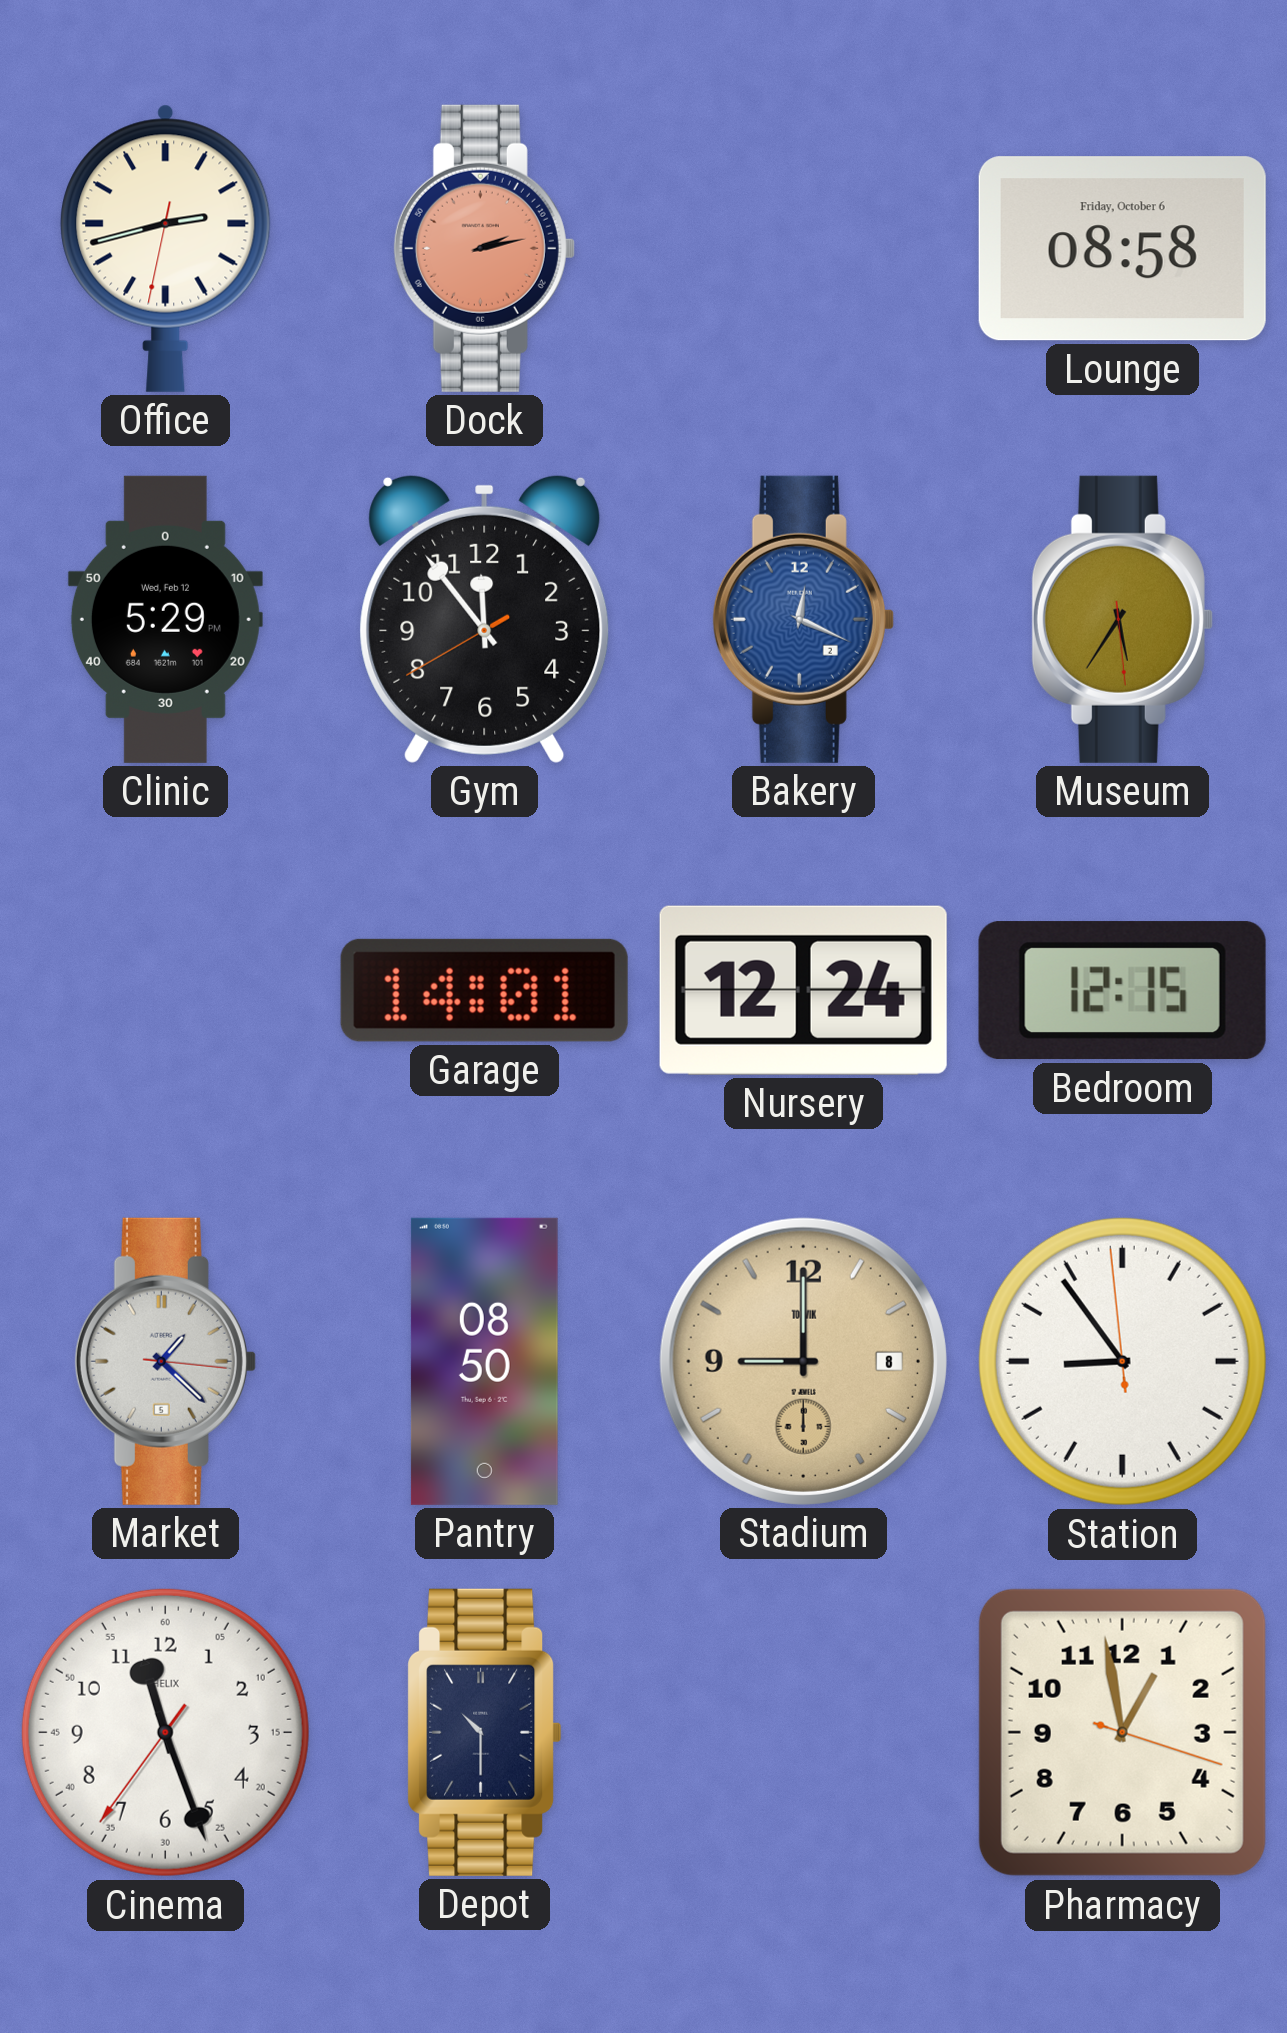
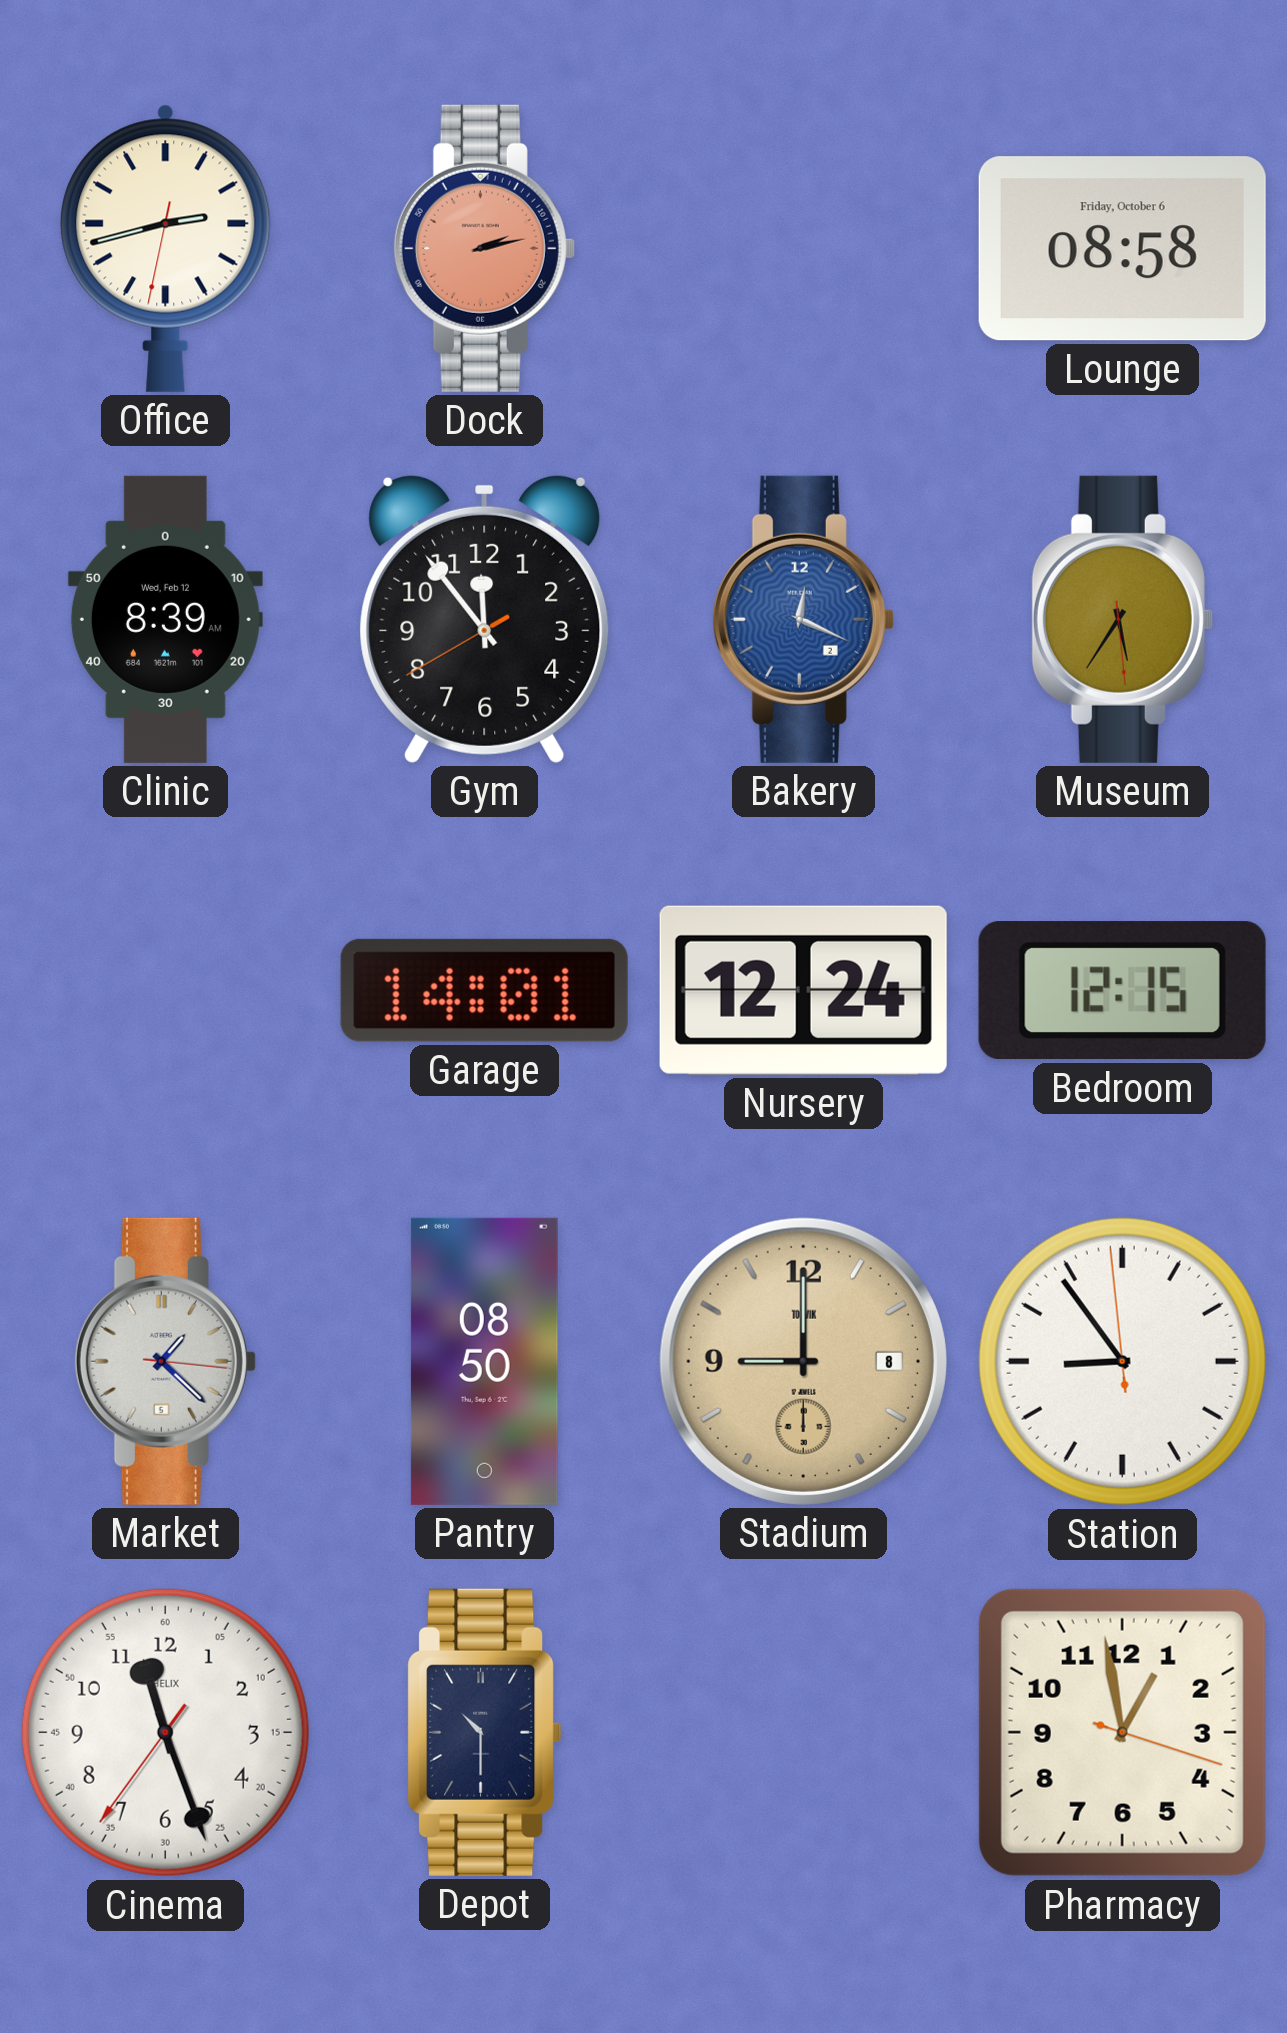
Clinic: 5:29 -> 8:39 (165, 619)
